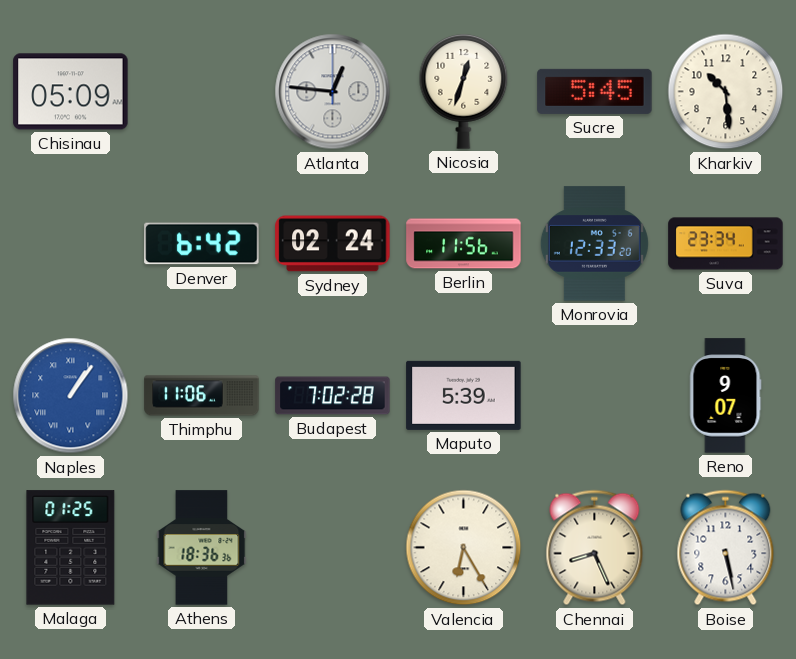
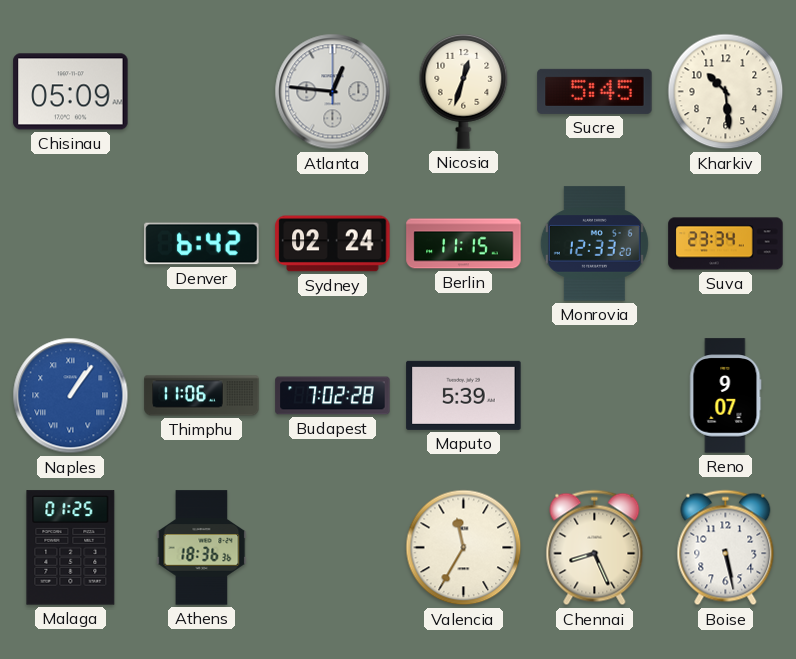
Berlin: 11:56 -> 11:15 (464, 244)
Valencia: 6:25 -> 11:35 (464, 548)
